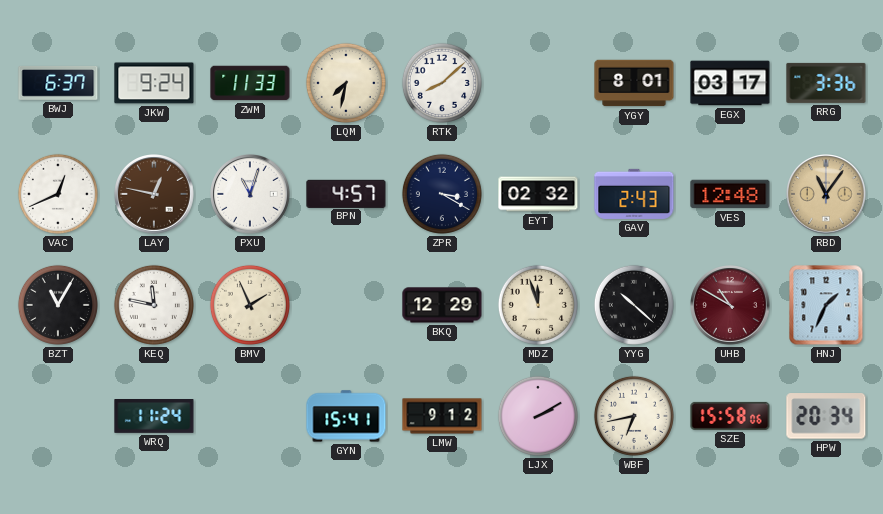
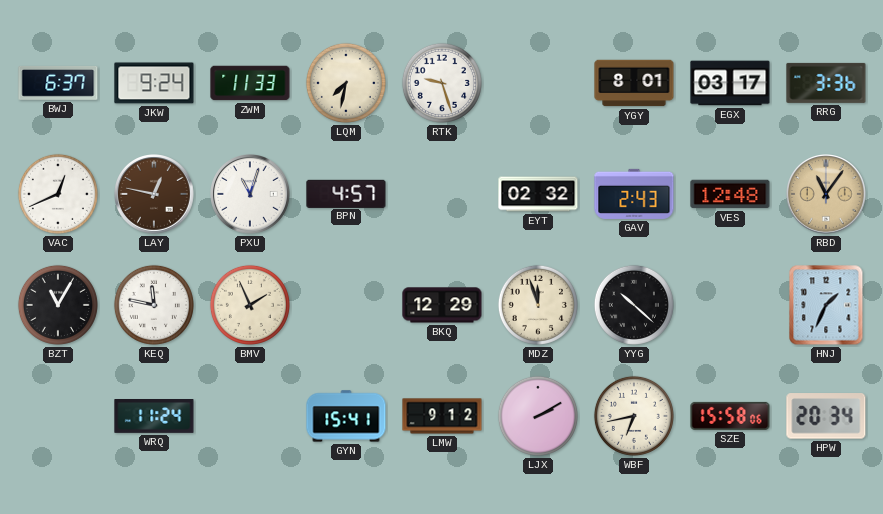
RTK: 8:08 -> 9:27 (442, 83)
ZPR: 3:20 -> none (442, 194)
UHB: 10:50 -> none (731, 306)
